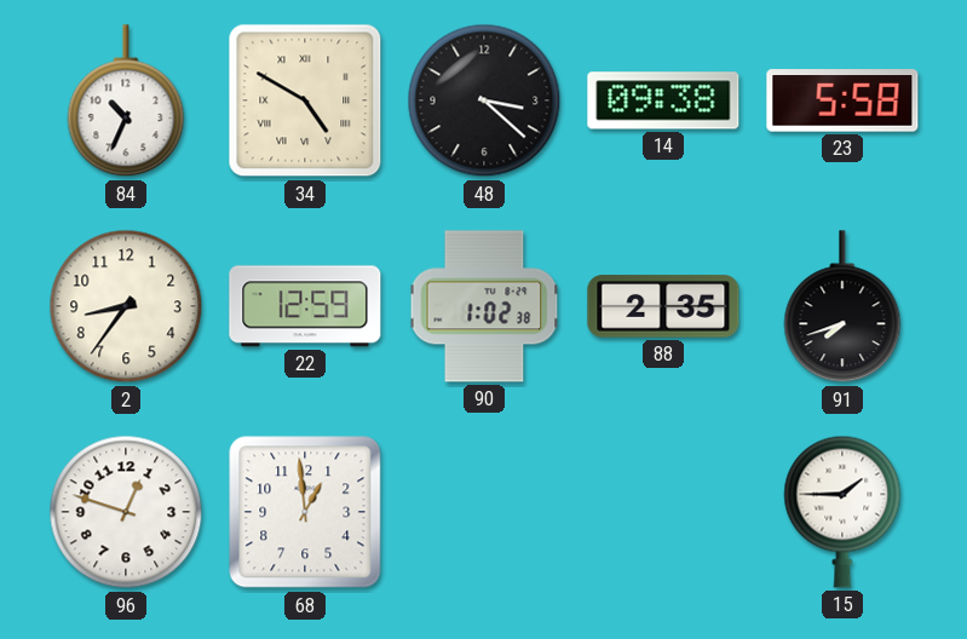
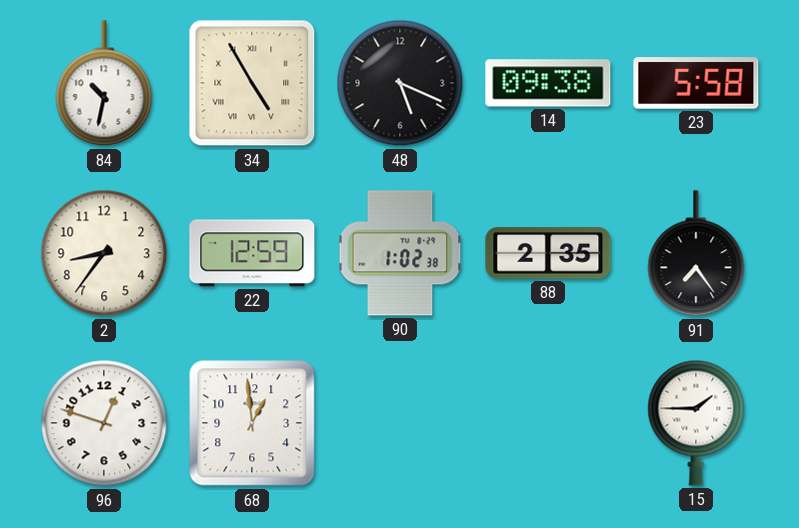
84: 10:34 -> 10:32 (104, 84)
34: 4:50 -> 4:55 (252, 83)
48: 3:22 -> 5:19 (400, 83)
91: 7:42 -> 7:24 (696, 254)
